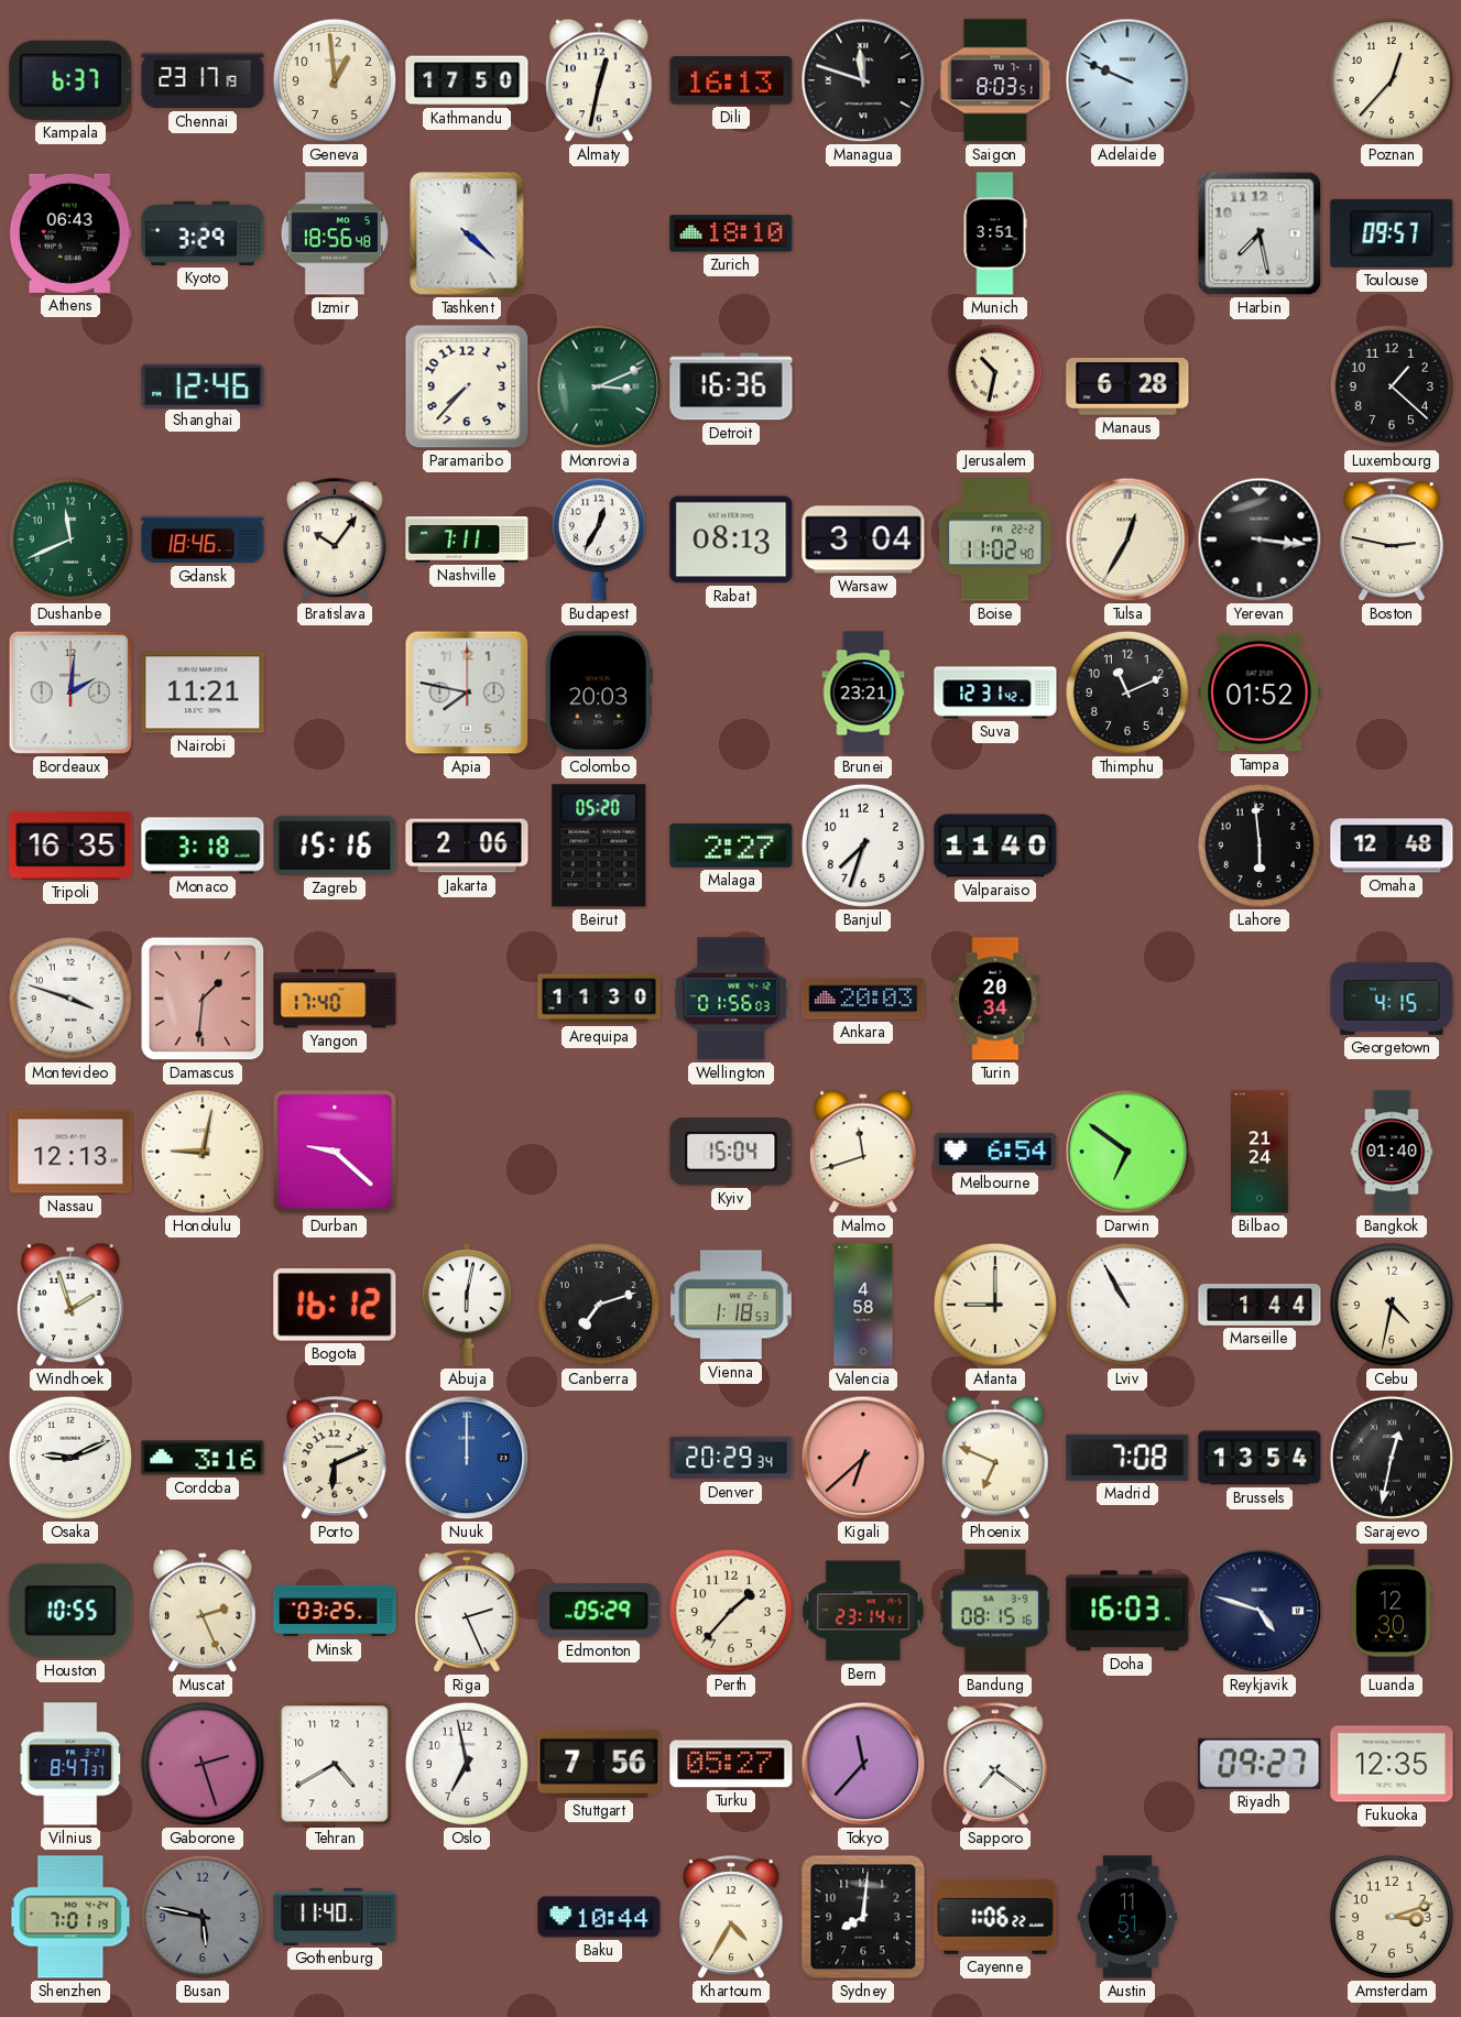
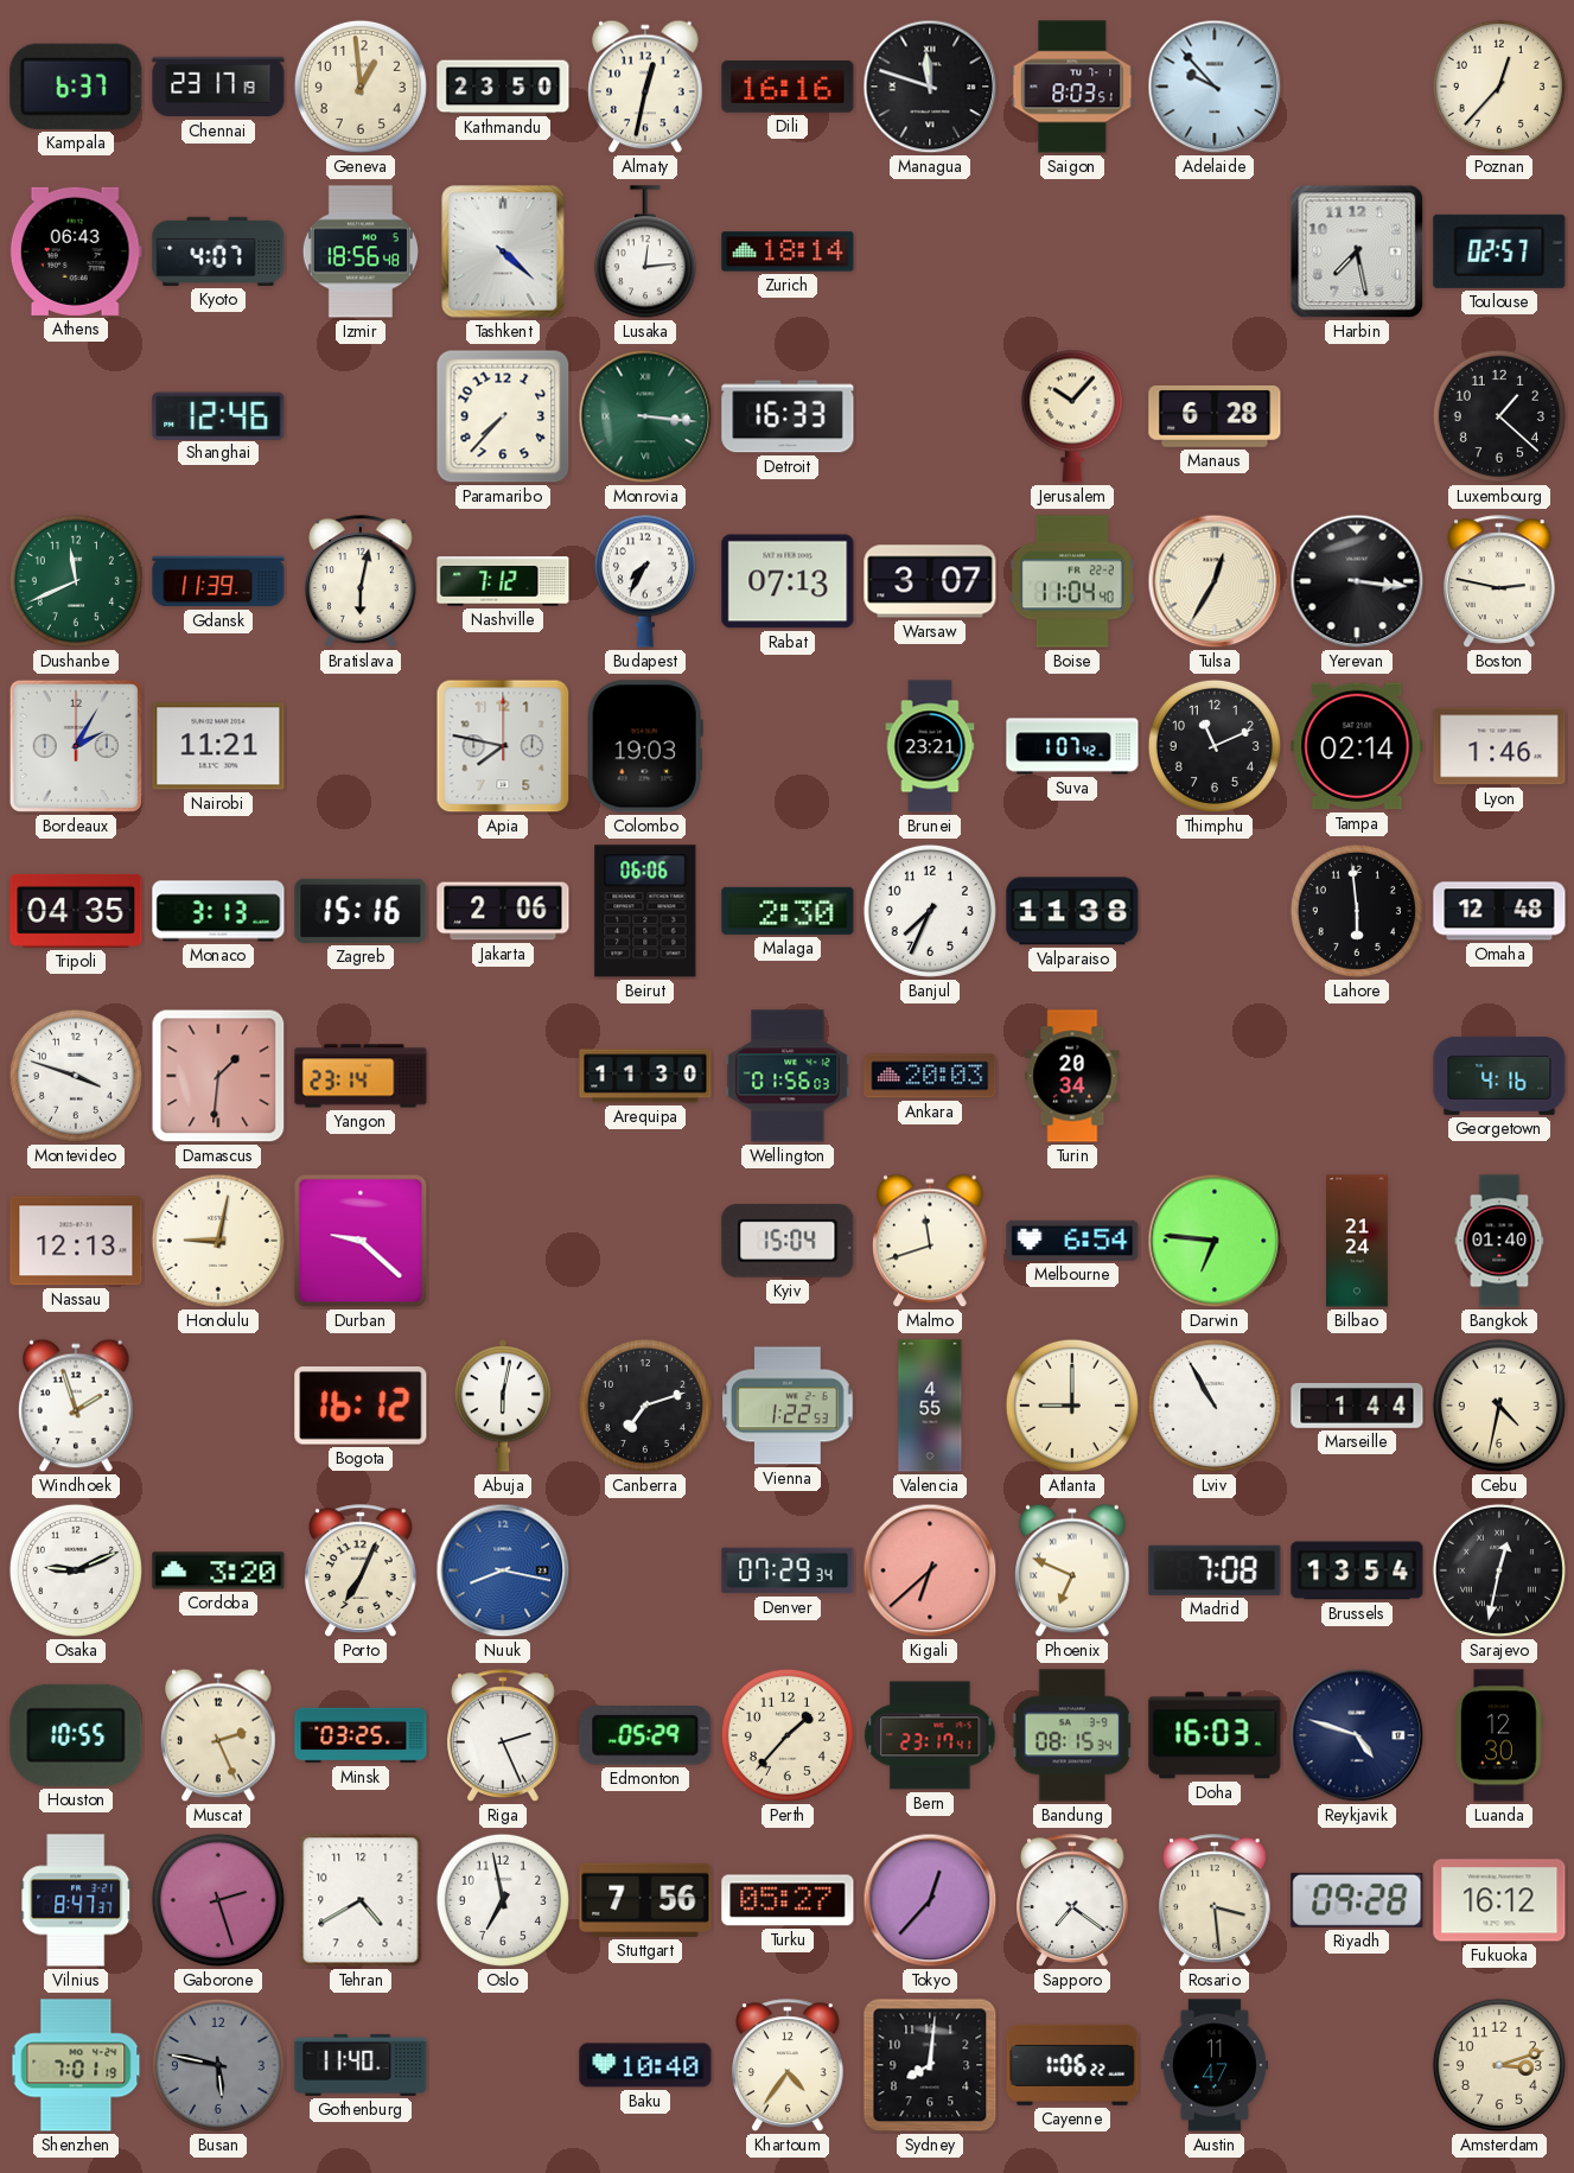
Kathmandu: 17:50 -> 23:50 (503, 87)
Dili: 16:13 -> 16:16 (788, 88)
Adelaide: 9:49 -> 9:53 (1215, 87)
Kyoto: 3:29 -> 4:07 (218, 251)
Lusaka: none -> 12:14 (645, 253)
Zurich: 18:10 -> 18:14 (788, 251)
Munich: 3:51 -> none (995, 233)
Toulouse: 09:57 -> 02:57 (1499, 251)
Monrovia: 3:11 -> 3:16 (645, 416)
Detroit: 16:36 -> 16:33 (788, 416)
Jerusalem: 10:32 -> 10:07 (1072, 416)
Gdansk: 18:46 -> 11:39 (218, 581)
Bratislava: 10:06 -> 6:02 (362, 581)
Nashville: 7:11 -> 7:12 (503, 581)
Budapest: 12:35 -> 7:35 (645, 581)
Rabat: 08:13 -> 07:13 (788, 581)
Warsaw: 3:04 -> 3:07 (930, 581)
Boise: 11:02 -> 11:04 (1072, 581)
Bordeaux: 2:01 -> 2:05 (76, 746)
Colombo: 20:03 -> 19:03 (645, 746)
Suva: 12:31 -> 1:07 (1072, 746)
Tampa: 01:52 -> 02:14 (1357, 746)
Lyon: none -> 1:46 (1499, 746)
Tripoli: 16:35 -> 04:35 (76, 911)
Monaco: 3:18 -> 3:13 (218, 911)
Beirut: 05:20 -> 06:06 (645, 911)
Malaga: 2:27 -> 2:30 (788, 911)
Banjul: 7:33 -> 7:34 (930, 911)
Valparaiso: 11:40 -> 11:38 (1072, 911)
Yangon: 17:40 -> 23:14 (361, 1076)
Georgetown: 4:15 -> 4:16 (1499, 1076)
Darwin: 6:51 -> 6:46 (1215, 1241)
Vienna: 1:18 -> 1:22 (788, 1406)
Valencia: 4:58 -> 4:55 (930, 1406)
Cordoba: 3:16 -> 3:20 (218, 1570)
Porto: 6:11 -> 7:04 (362, 1570)
Nuuk: 12:00 -> 8:17 (503, 1570)
Denver: 20:29 -> 07:29 (788, 1570)
Bern: 23:14 -> 23:17 (930, 1735)
Bandung: 08:15:16 -> 08:15:34 (1072, 1735)
Tokyo: 11:37 -> 12:37 (930, 1900)
Rosario: none -> 3:29 (1216, 1900)
Riyadh: 09:27 -> 09:28 (1357, 1900)
Fukuoka: 12:35 -> 16:12 (1499, 1900)
Baku: 10:44 -> 10:40 (645, 2065)
Khartoum: 4:35 -> 4:36 (789, 2065)
Austin: 11:51 -> 11:47 (1215, 2065)
